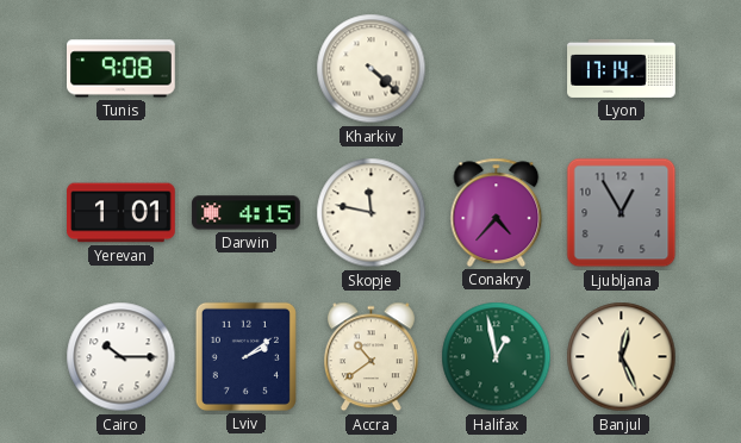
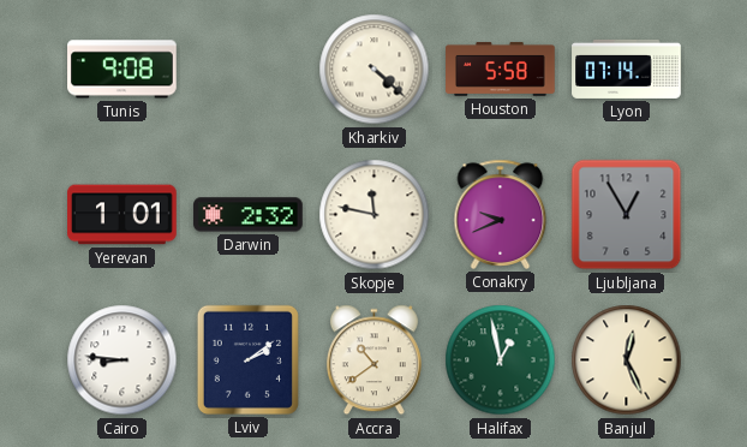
Houston: none -> 5:58 (501, 68)
Lyon: 17:14 -> 07:14 (627, 68)
Darwin: 4:15 -> 2:32 (249, 215)
Conakry: 4:37 -> 9:41 (501, 214)
Cairo: 10:15 -> 8:46 (122, 360)
